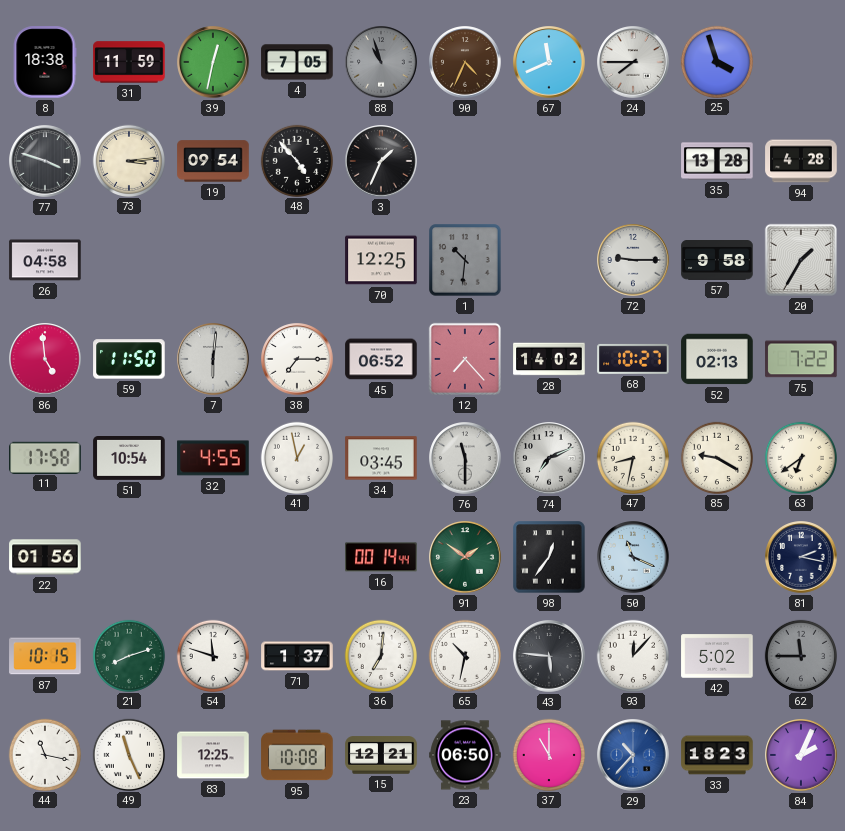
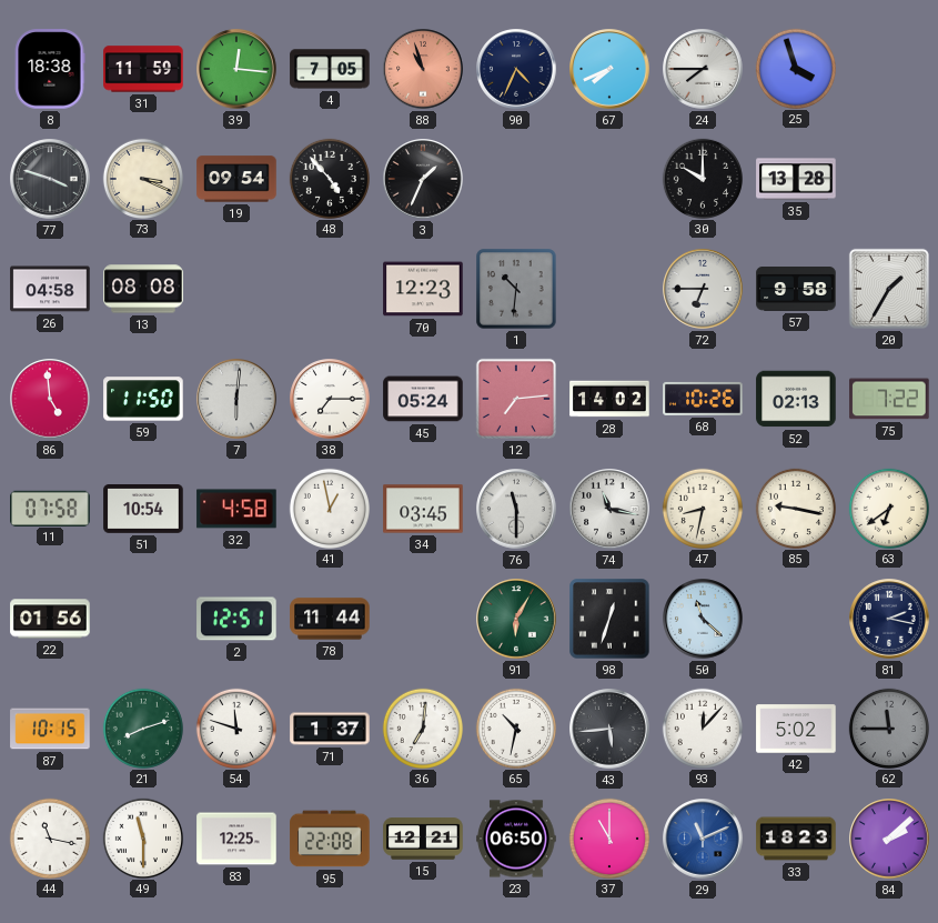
39: 12:32 -> 12:16 (236, 69)
88 dial: grey -> salmon (423, 69)
90 dial: brown -> navy (516, 69)
67: 11:41 -> 7:41 (609, 69)
73: 3:14 -> 3:19 (142, 178)
30: none -> 10:00 (702, 178)
94: 4:28 -> none (801, 161)
13: none -> 08:08 (143, 289)
70: 12:25 -> 12:23 (423, 289)
72: 9:15 -> 6:45 (703, 289)
45: 06:52 -> 05:24 (423, 399)
12: 7:23 -> 7:14 (516, 399)
68: 10:27 -> 10:26 (703, 399)
11: 17:58 -> 07:58 (50, 508)
32: 4:55 -> 4:58 (236, 509)
74: 7:11 -> 11:17 (609, 509)
85: 9:20 -> 9:17 (795, 508)
2: none -> 12:51 (236, 619)
78: none -> 11:44 (330, 619)
16: 00:14 -> none (381, 557)
91: 1:51 -> 6:05 (516, 619)
98: 12:36 -> 12:33 (609, 619)
50: 11:19 -> 11:22 (703, 619)
43: 5:46 -> 5:44 (609, 729)
49: 11:26 -> 11:30 (142, 837)
95: 10:08 -> 22:08 (330, 839)
29: 10:37 -> 11:11 (703, 839)
84: 2:04 -> 2:08 (889, 839)
